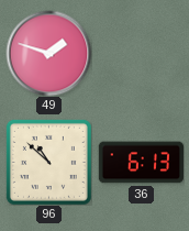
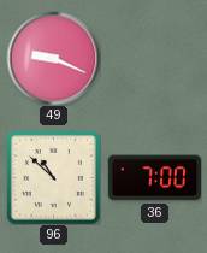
49: 1:48 -> 9:19 (53, 58)
36: 6:13 -> 7:00 (154, 178)
